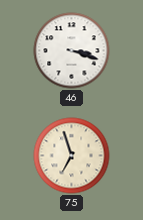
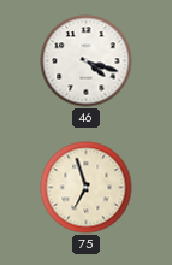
46: 3:18 -> 4:18 (87, 61)
